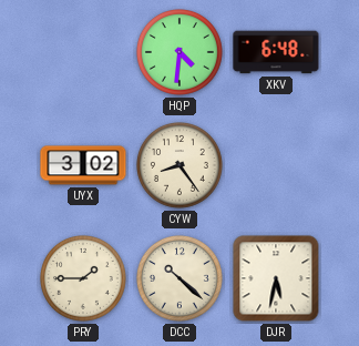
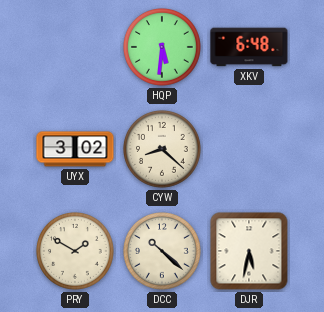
HQP: 4:31 -> 5:31 (163, 48)
CYW: 8:24 -> 8:22 (163, 150)
PRY: 1:45 -> 1:50 (76, 252)
